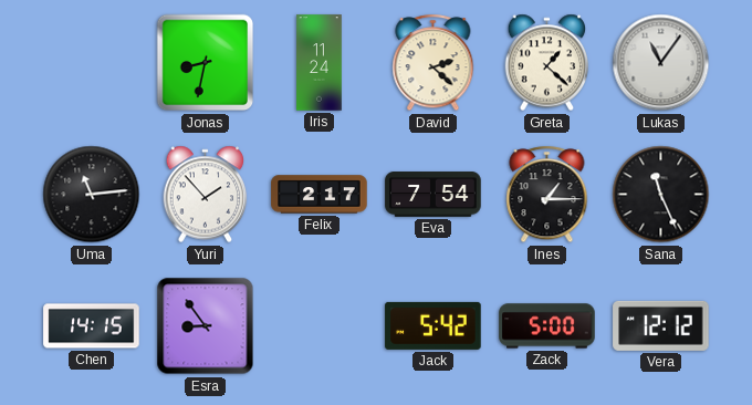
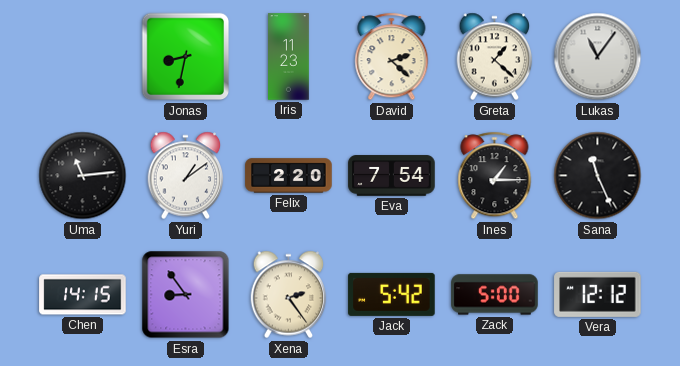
Iris: 11:24 -> 11:23 (289, 57)
Yuri: 1:53 -> 1:09 (186, 176)
Felix: 2:17 -> 2:20 (289, 176)
Xena: none -> 2:24 (289, 295)
